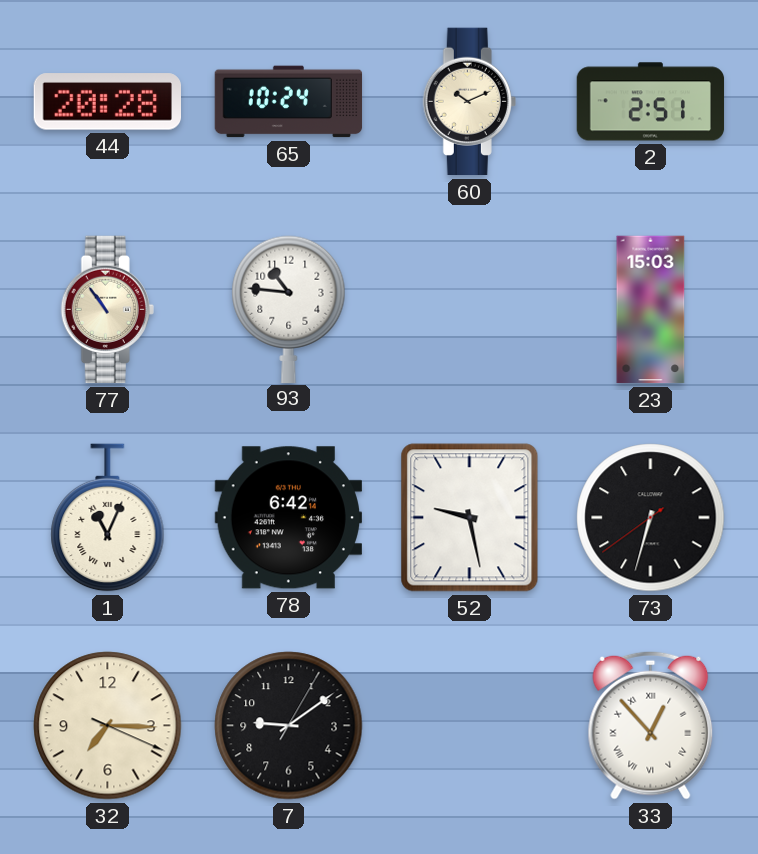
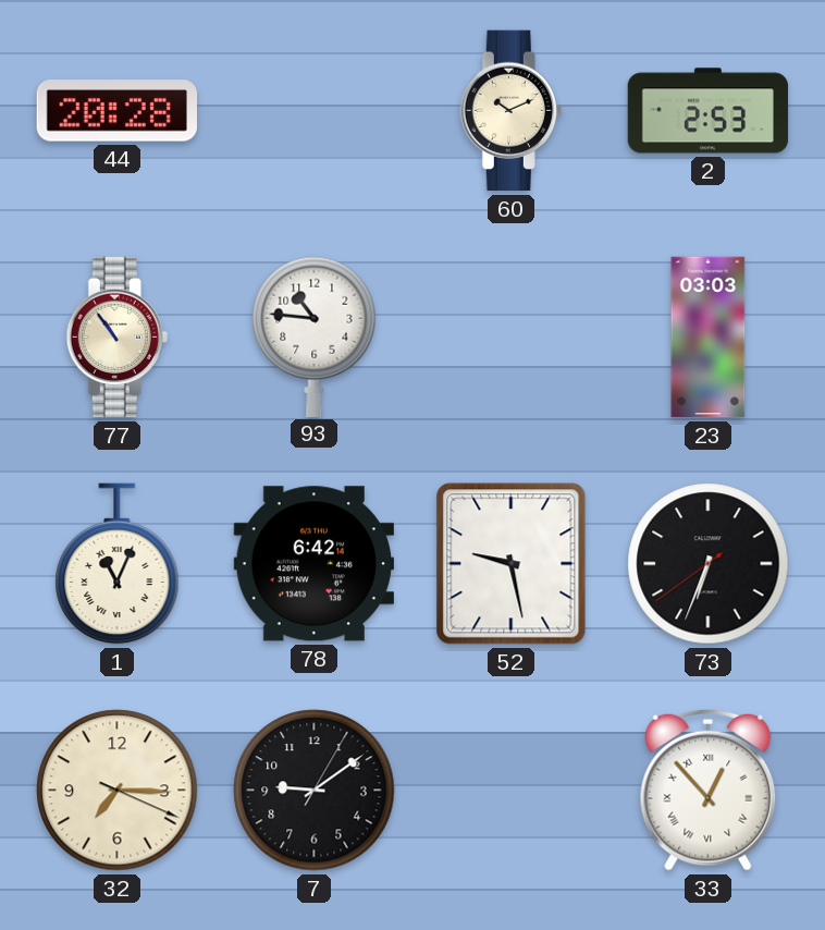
65: 10:24 -> none (289, 102)
2: 2:51 -> 2:53 (709, 111)
23: 15:03 -> 03:03 (709, 338)
73: 6:32 -> 6:33 (709, 564)
